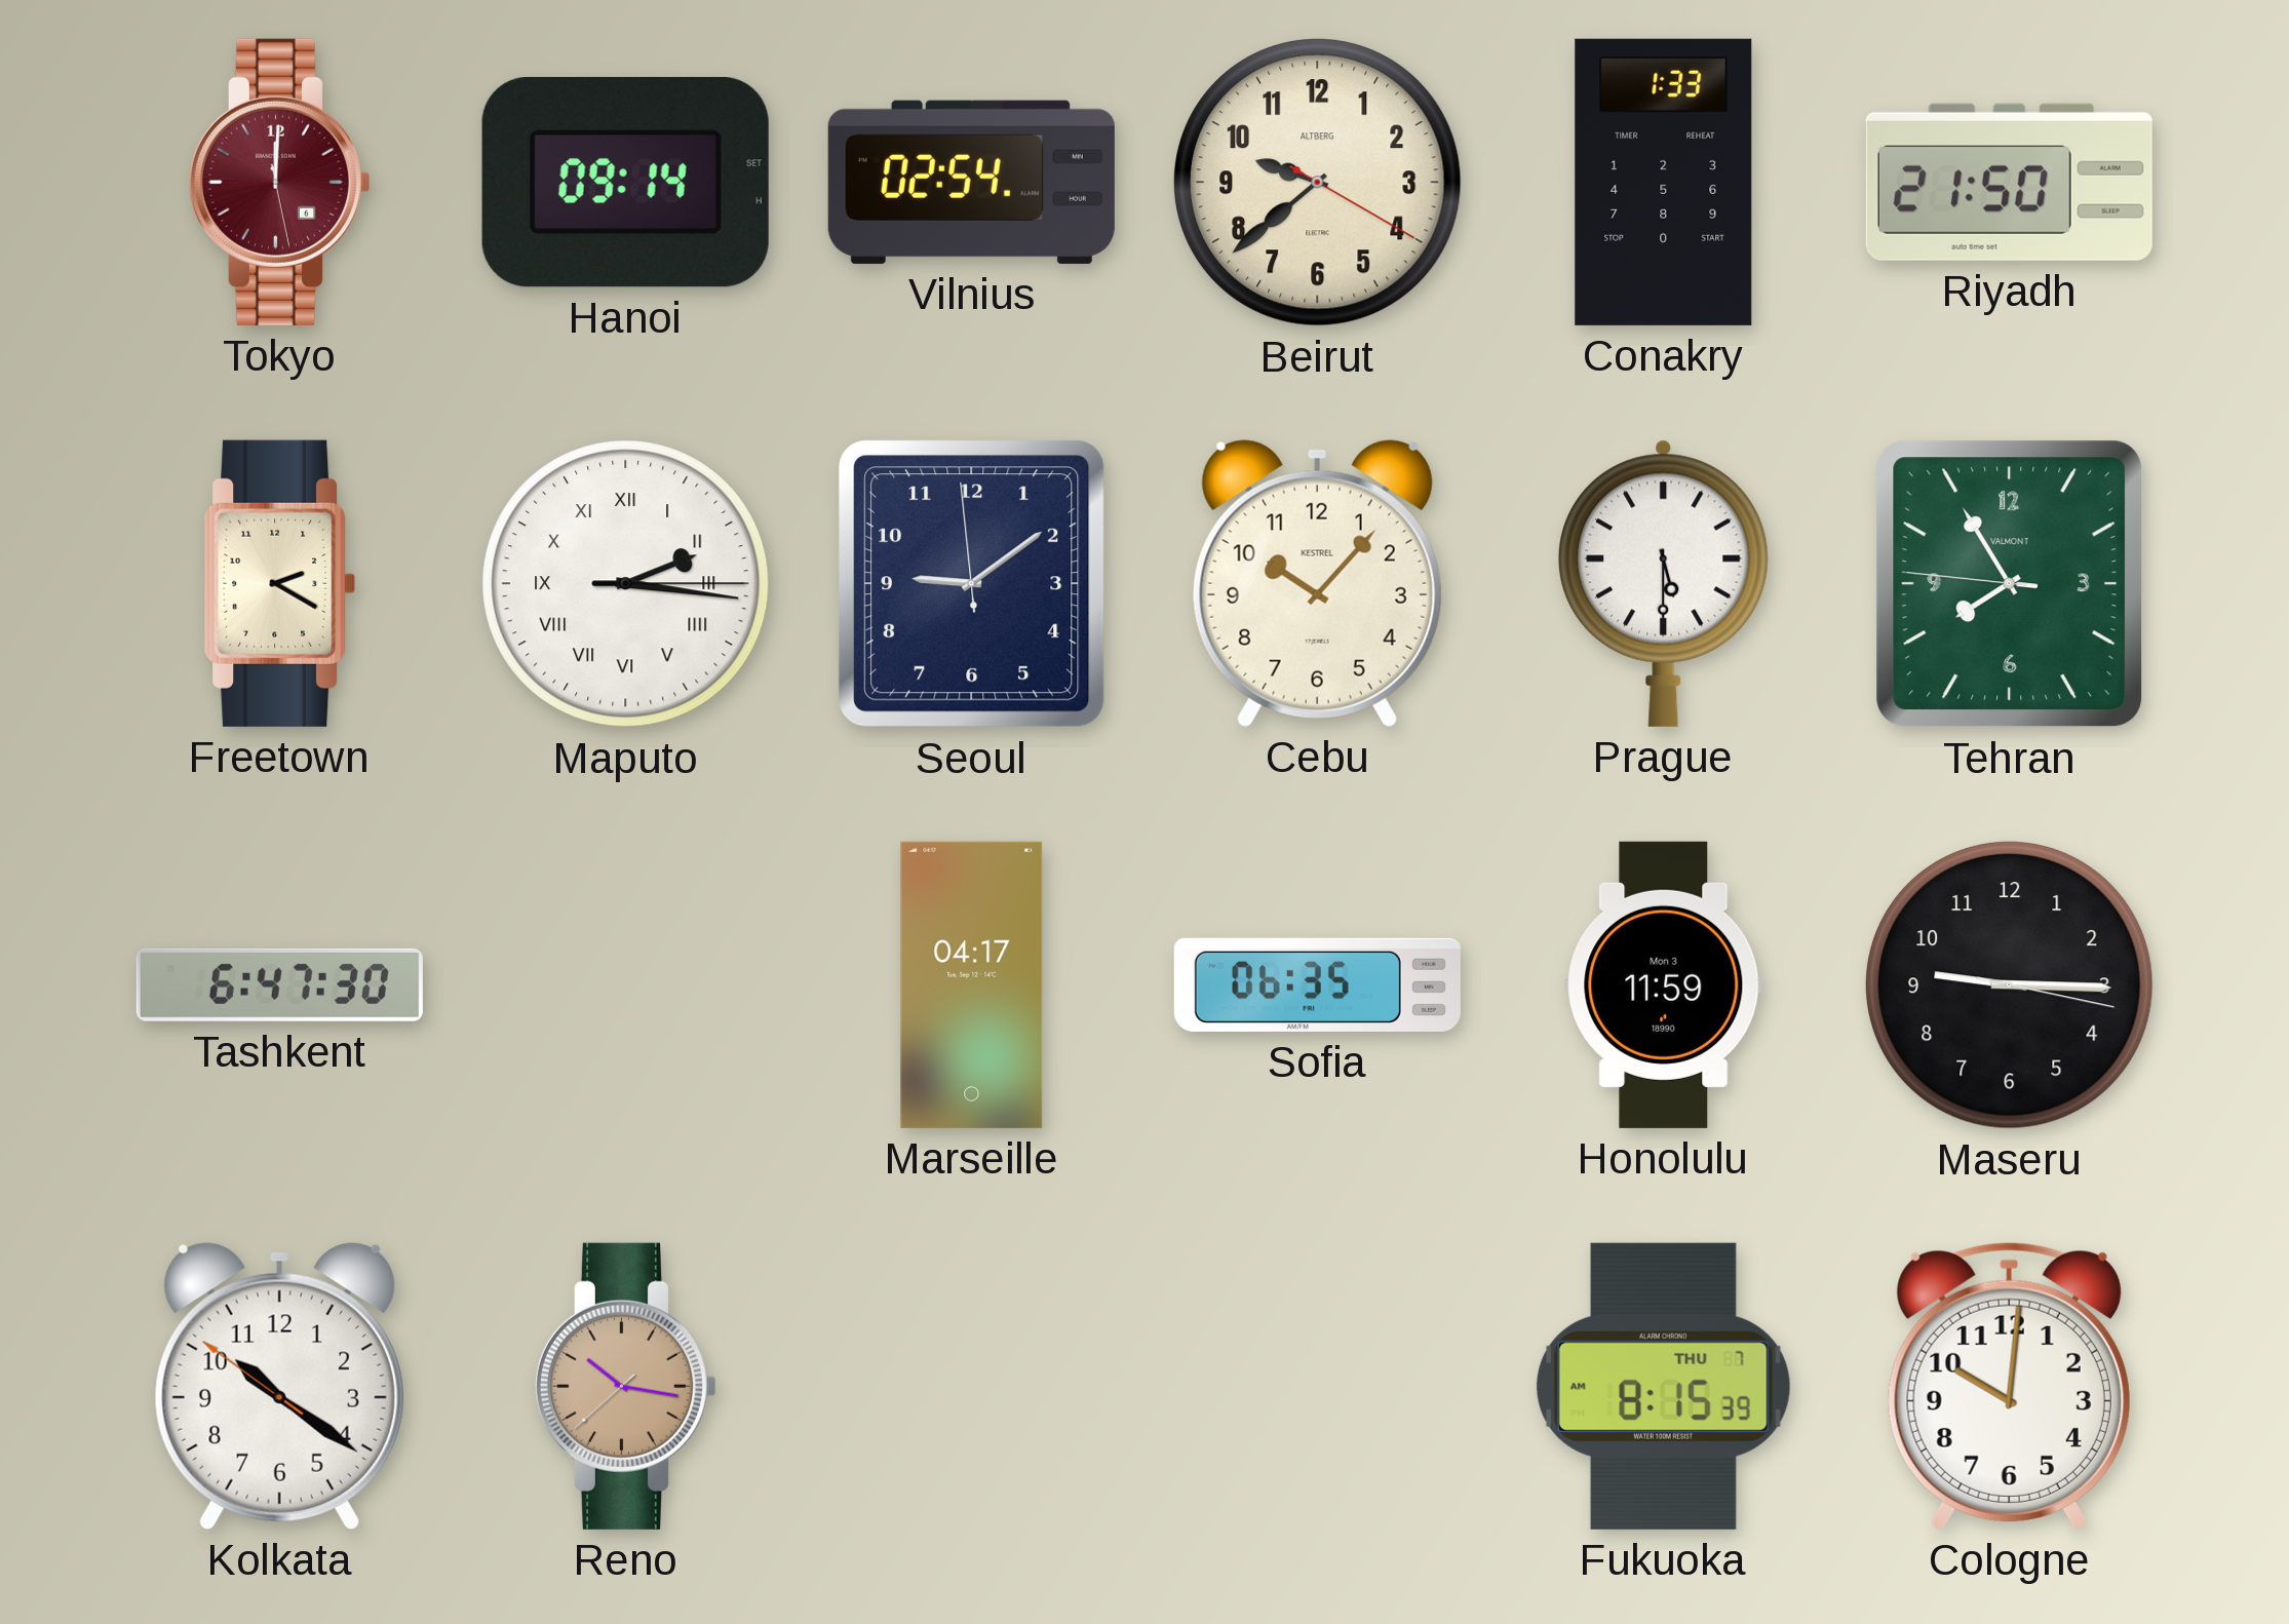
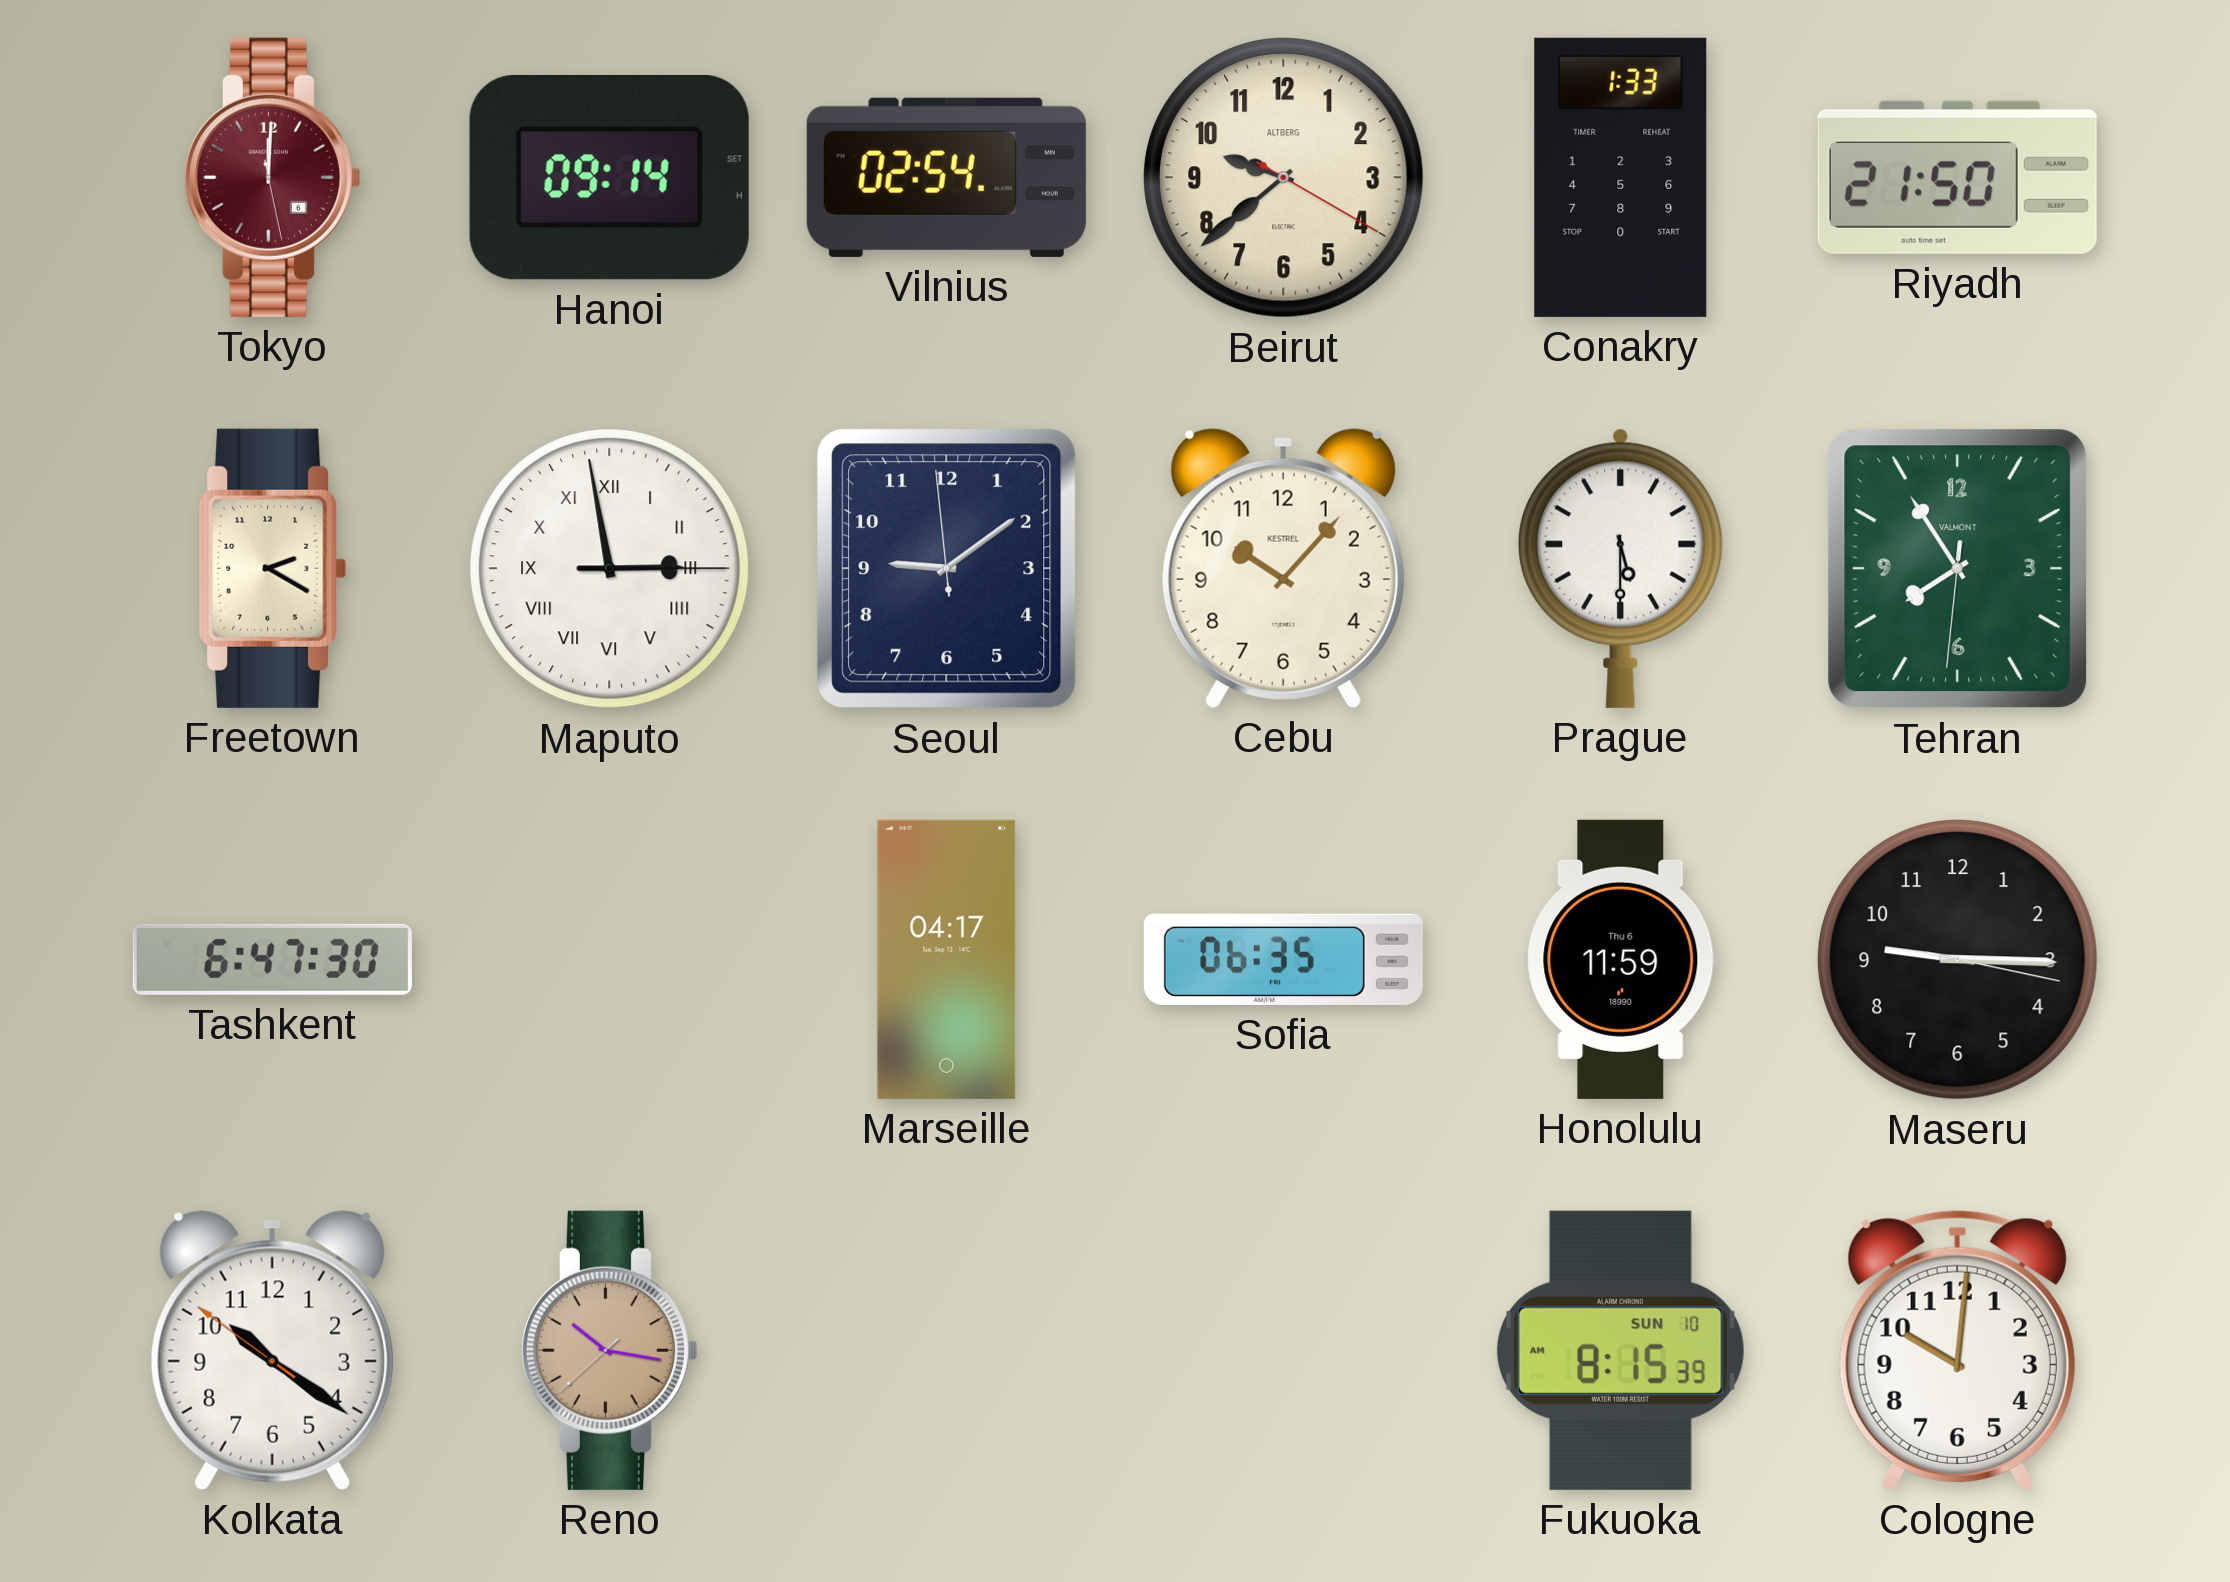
Maputo: 2:16 -> 2:58 (609, 568)
Tehran: 7:54:46 -> 7:54:31 (1958, 569)
Honolulu date: Mon 3 -> Thu 6 (1621, 959)
Fukuoka date: THU 7 -> SUN 10 (1620, 1350)
